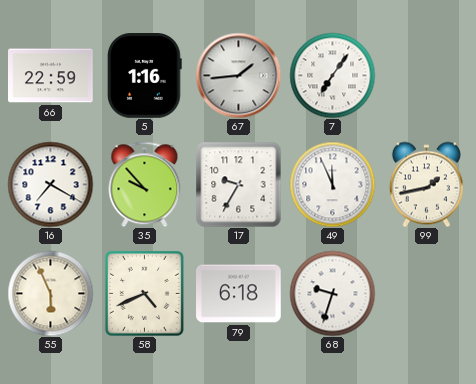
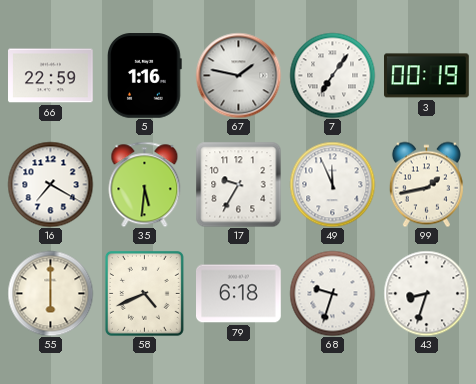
67: 1:44 -> 1:47 (238, 75)
3: none -> 00:19 (427, 76)
35: 9:53 -> 5:31 (145, 184)
55: 5:56 -> 6:00 (50, 293)
43: none -> 8:33 (426, 293)
